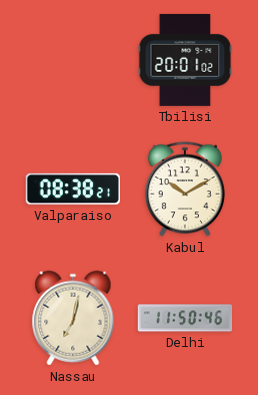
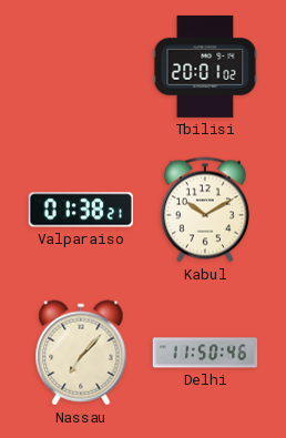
Valparaiso: 08:38 -> 01:38 (80, 210)
Nassau: 7:02 -> 7:07 (81, 353)
